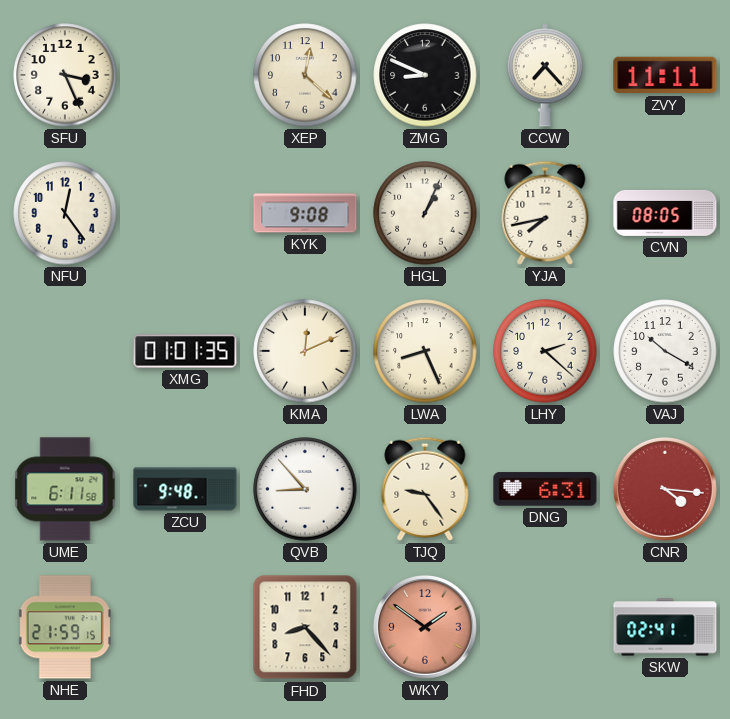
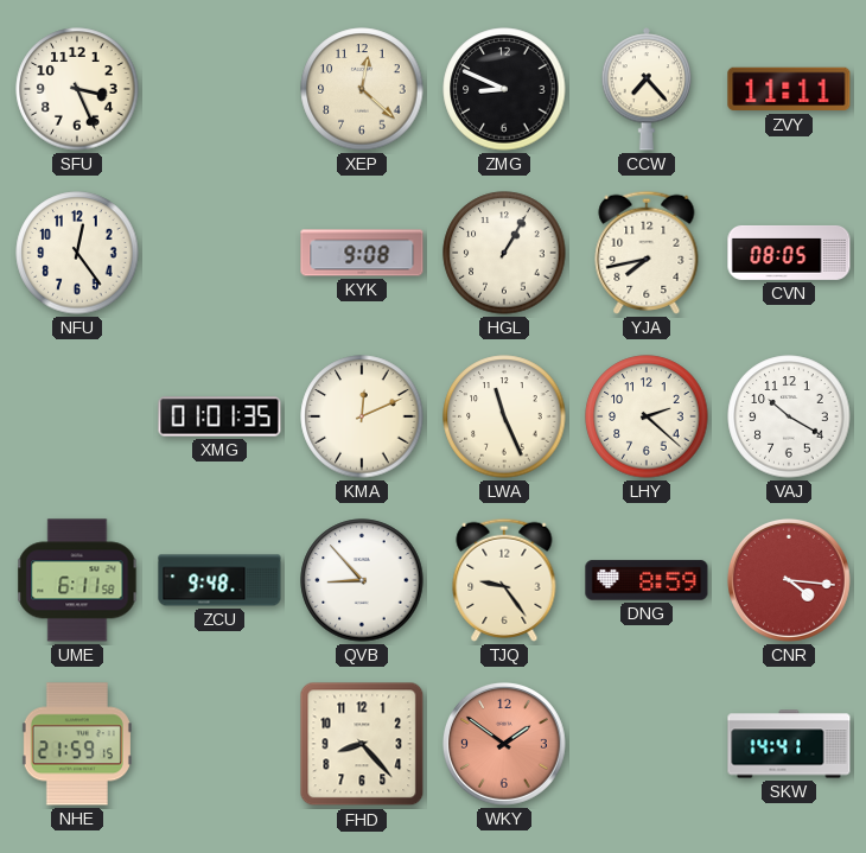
HGL: 1:04 -> 1:05 (504, 253)
LWA: 8:26 -> 11:26 (504, 416)
DNG: 6:31 -> 8:59 (647, 580)
SKW: 02:41 -> 14:41 (789, 744)
